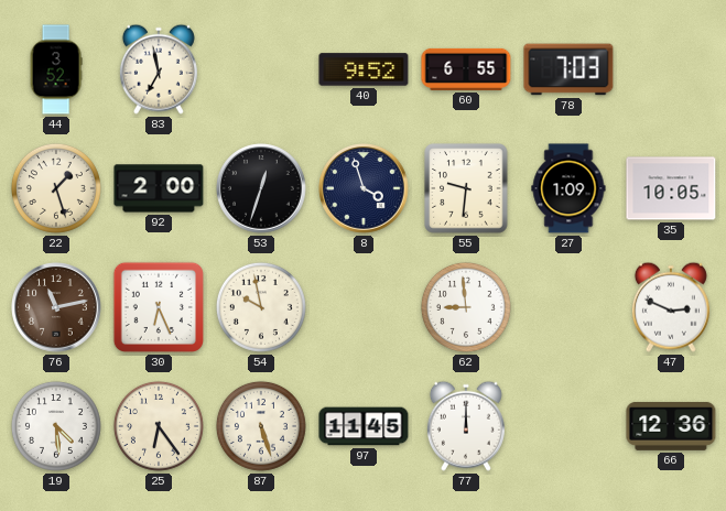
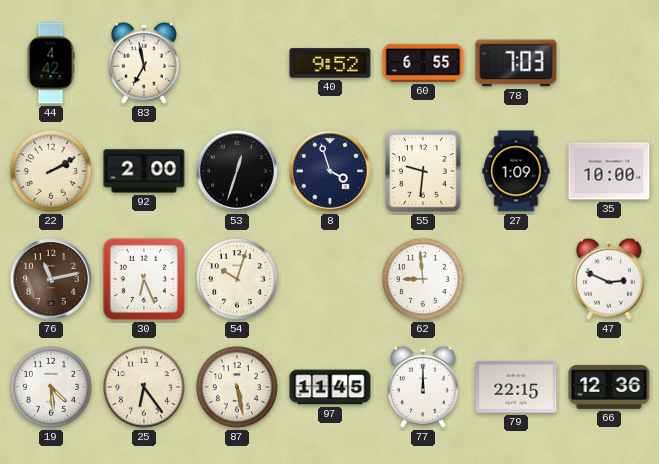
44: 3:52 -> 4:42 (51, 63)
22: 1:27 -> 2:10 (51, 171)
35: 10:05 -> 10:00 (609, 171)
54: 9:58 -> 10:03 (237, 279)
87: 5:27 -> 5:28 (237, 387)
79: none -> 22:15 (516, 387)
